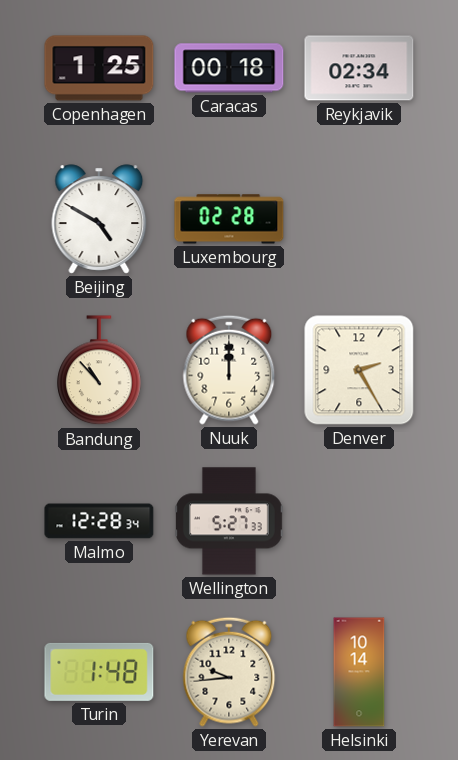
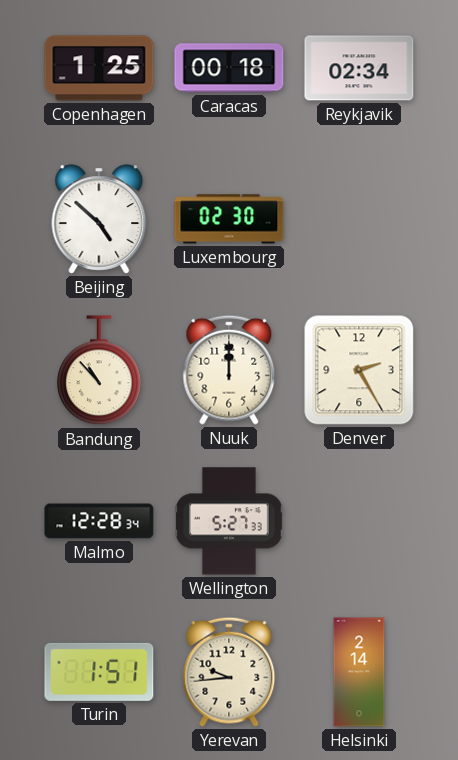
Beijing: 4:50 -> 4:52 (99, 219)
Luxembourg: 02:28 -> 02:30 (229, 219)
Turin: 1:48 -> 1:51 (99, 672)
Helsinki: 10:14 -> 2:14 (359, 672)
